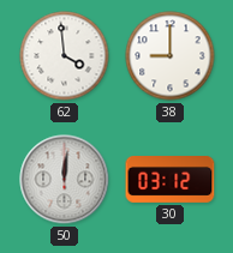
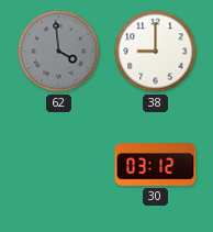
62 dial: white -> grey (59, 52)
50: 12:01 -> none (65, 180)
